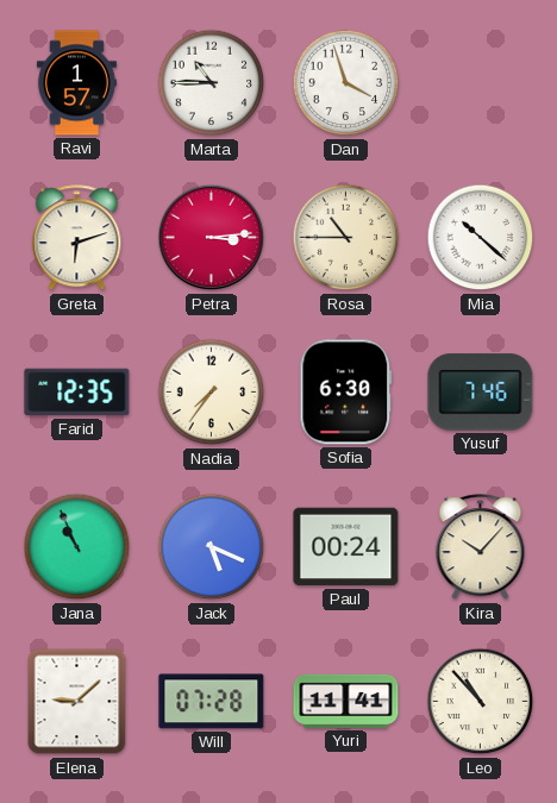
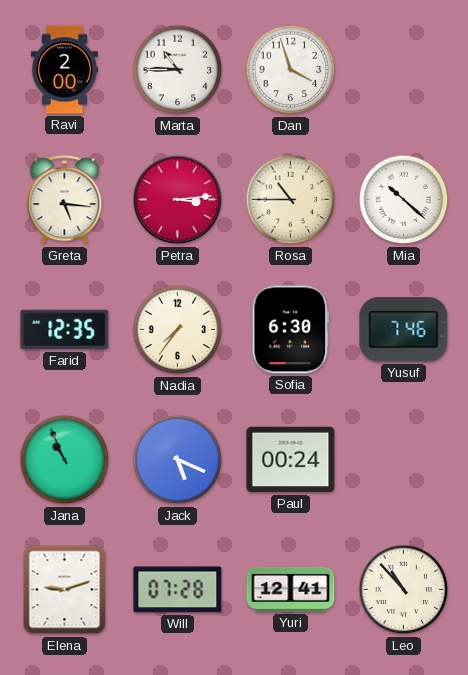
Ravi: 1:57 -> 2:00 (64, 70)
Greta: 6:12 -> 5:16 (65, 200)
Kira: 10:07 -> none (481, 547)
Elena: 9:08 -> 9:12 (65, 590)
Yuri: 11:41 -> 12:41 (291, 589)
